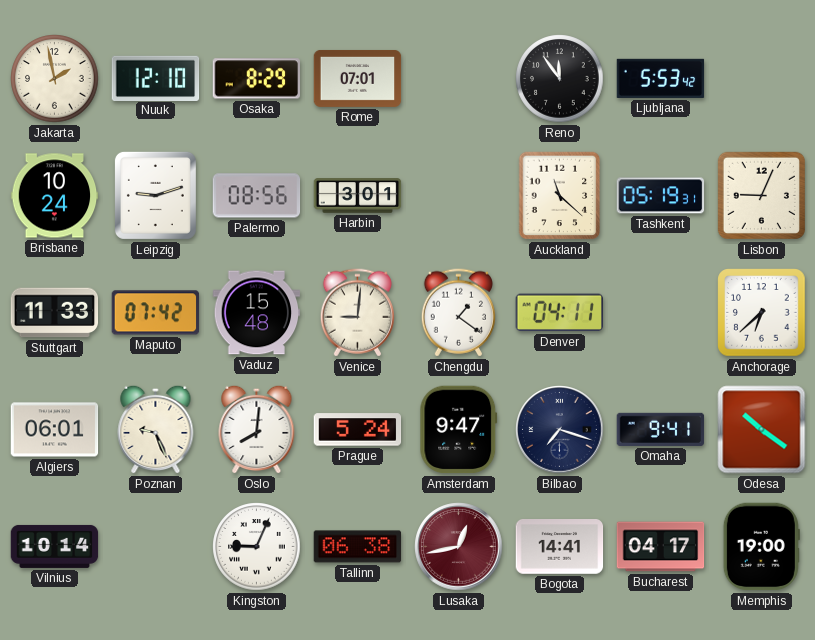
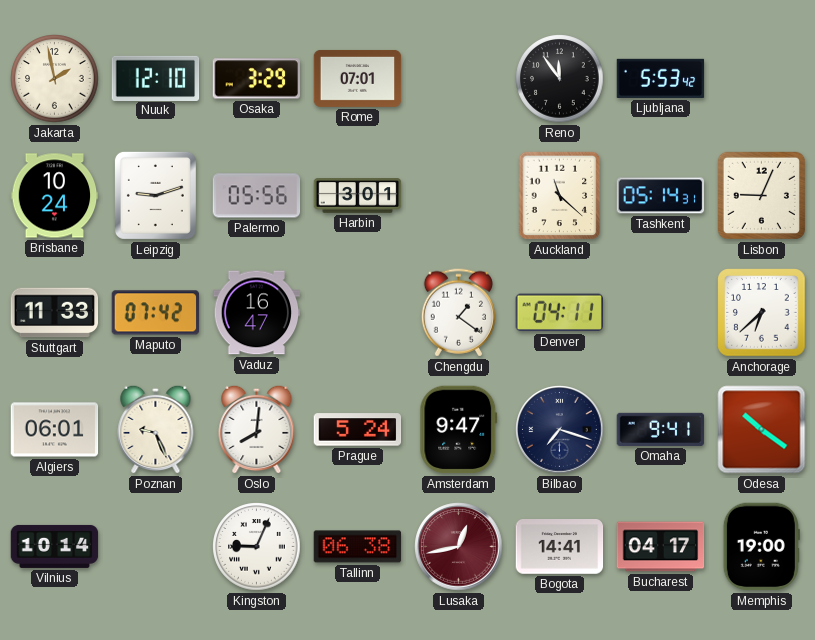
Osaka: 8:29 -> 3:29 (257, 79)
Palermo: 08:56 -> 05:56 (257, 196)
Tashkent: 05:19 -> 05:14 (661, 196)
Vaduz: 15:48 -> 16:47 (257, 313)
Venice: 9:01 -> none (357, 313)
